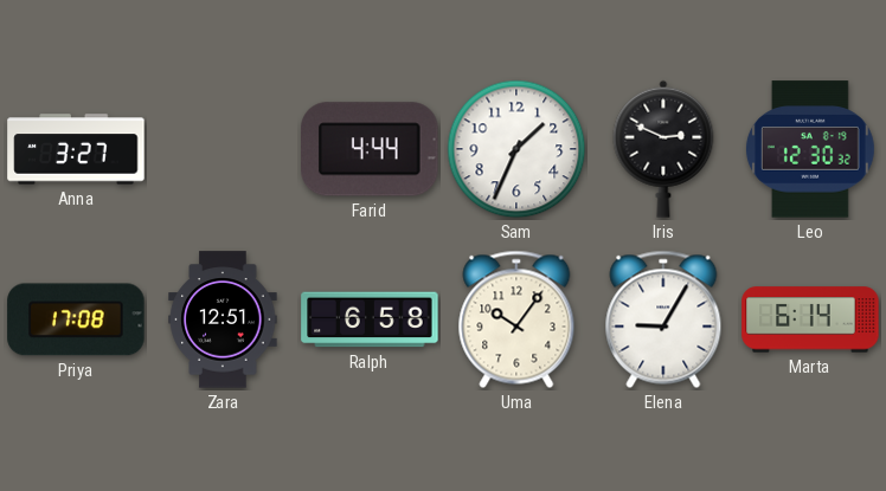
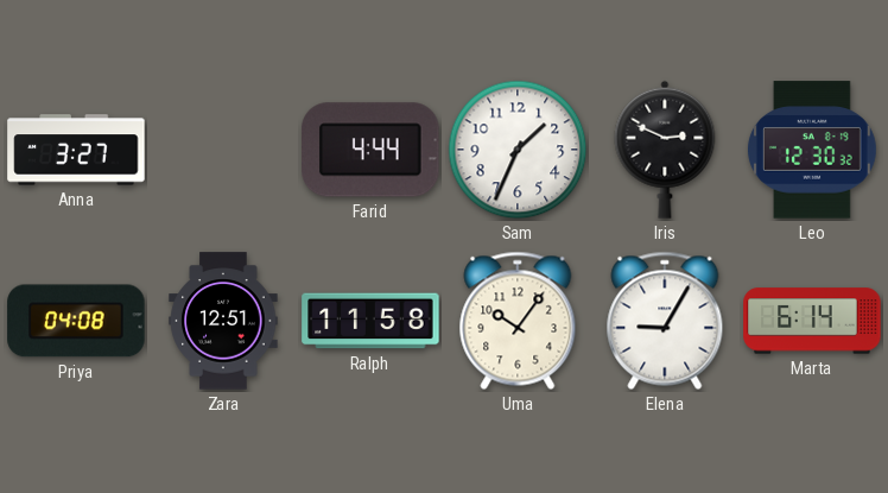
Priya: 17:08 -> 04:08 (76, 321)
Ralph: 6:58 -> 11:58 (370, 321)
